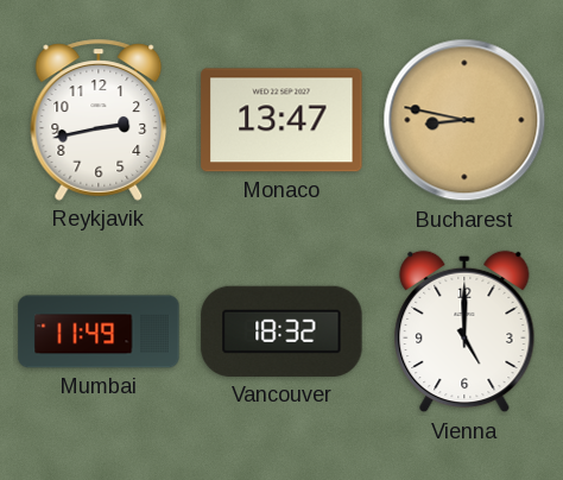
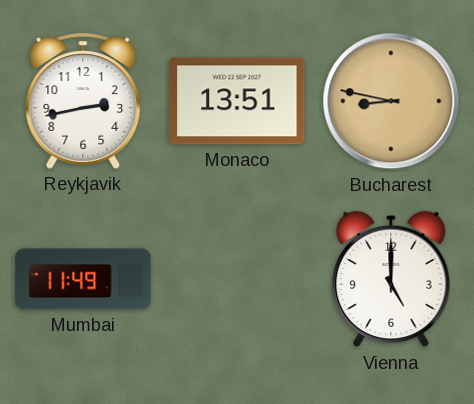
Monaco: 13:47 -> 13:51 (237, 101)
Vancouver: 18:32 -> none (281, 331)
